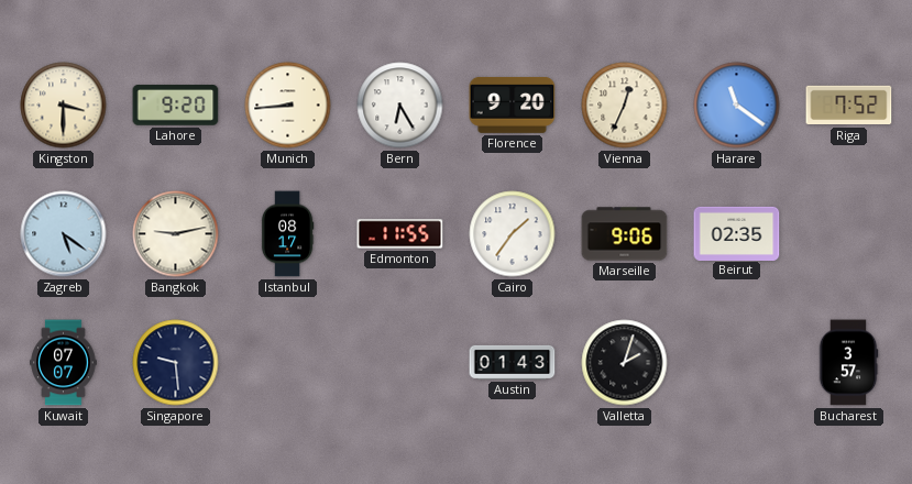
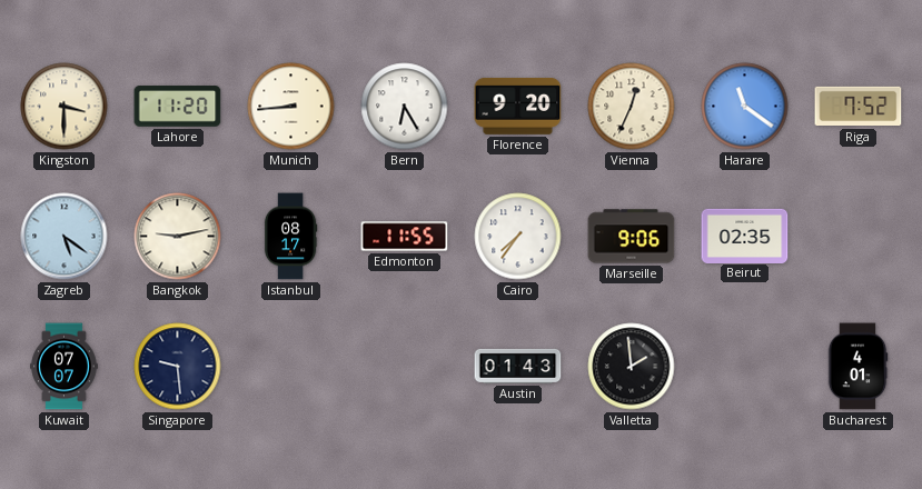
Lahore: 9:20 -> 11:20 (178, 107)
Cairo: 1:36 -> 7:36 (518, 237)
Valletta: 2:03 -> 1:59 (632, 367)
Bucharest: 3:57 -> 4:01 (857, 367)
